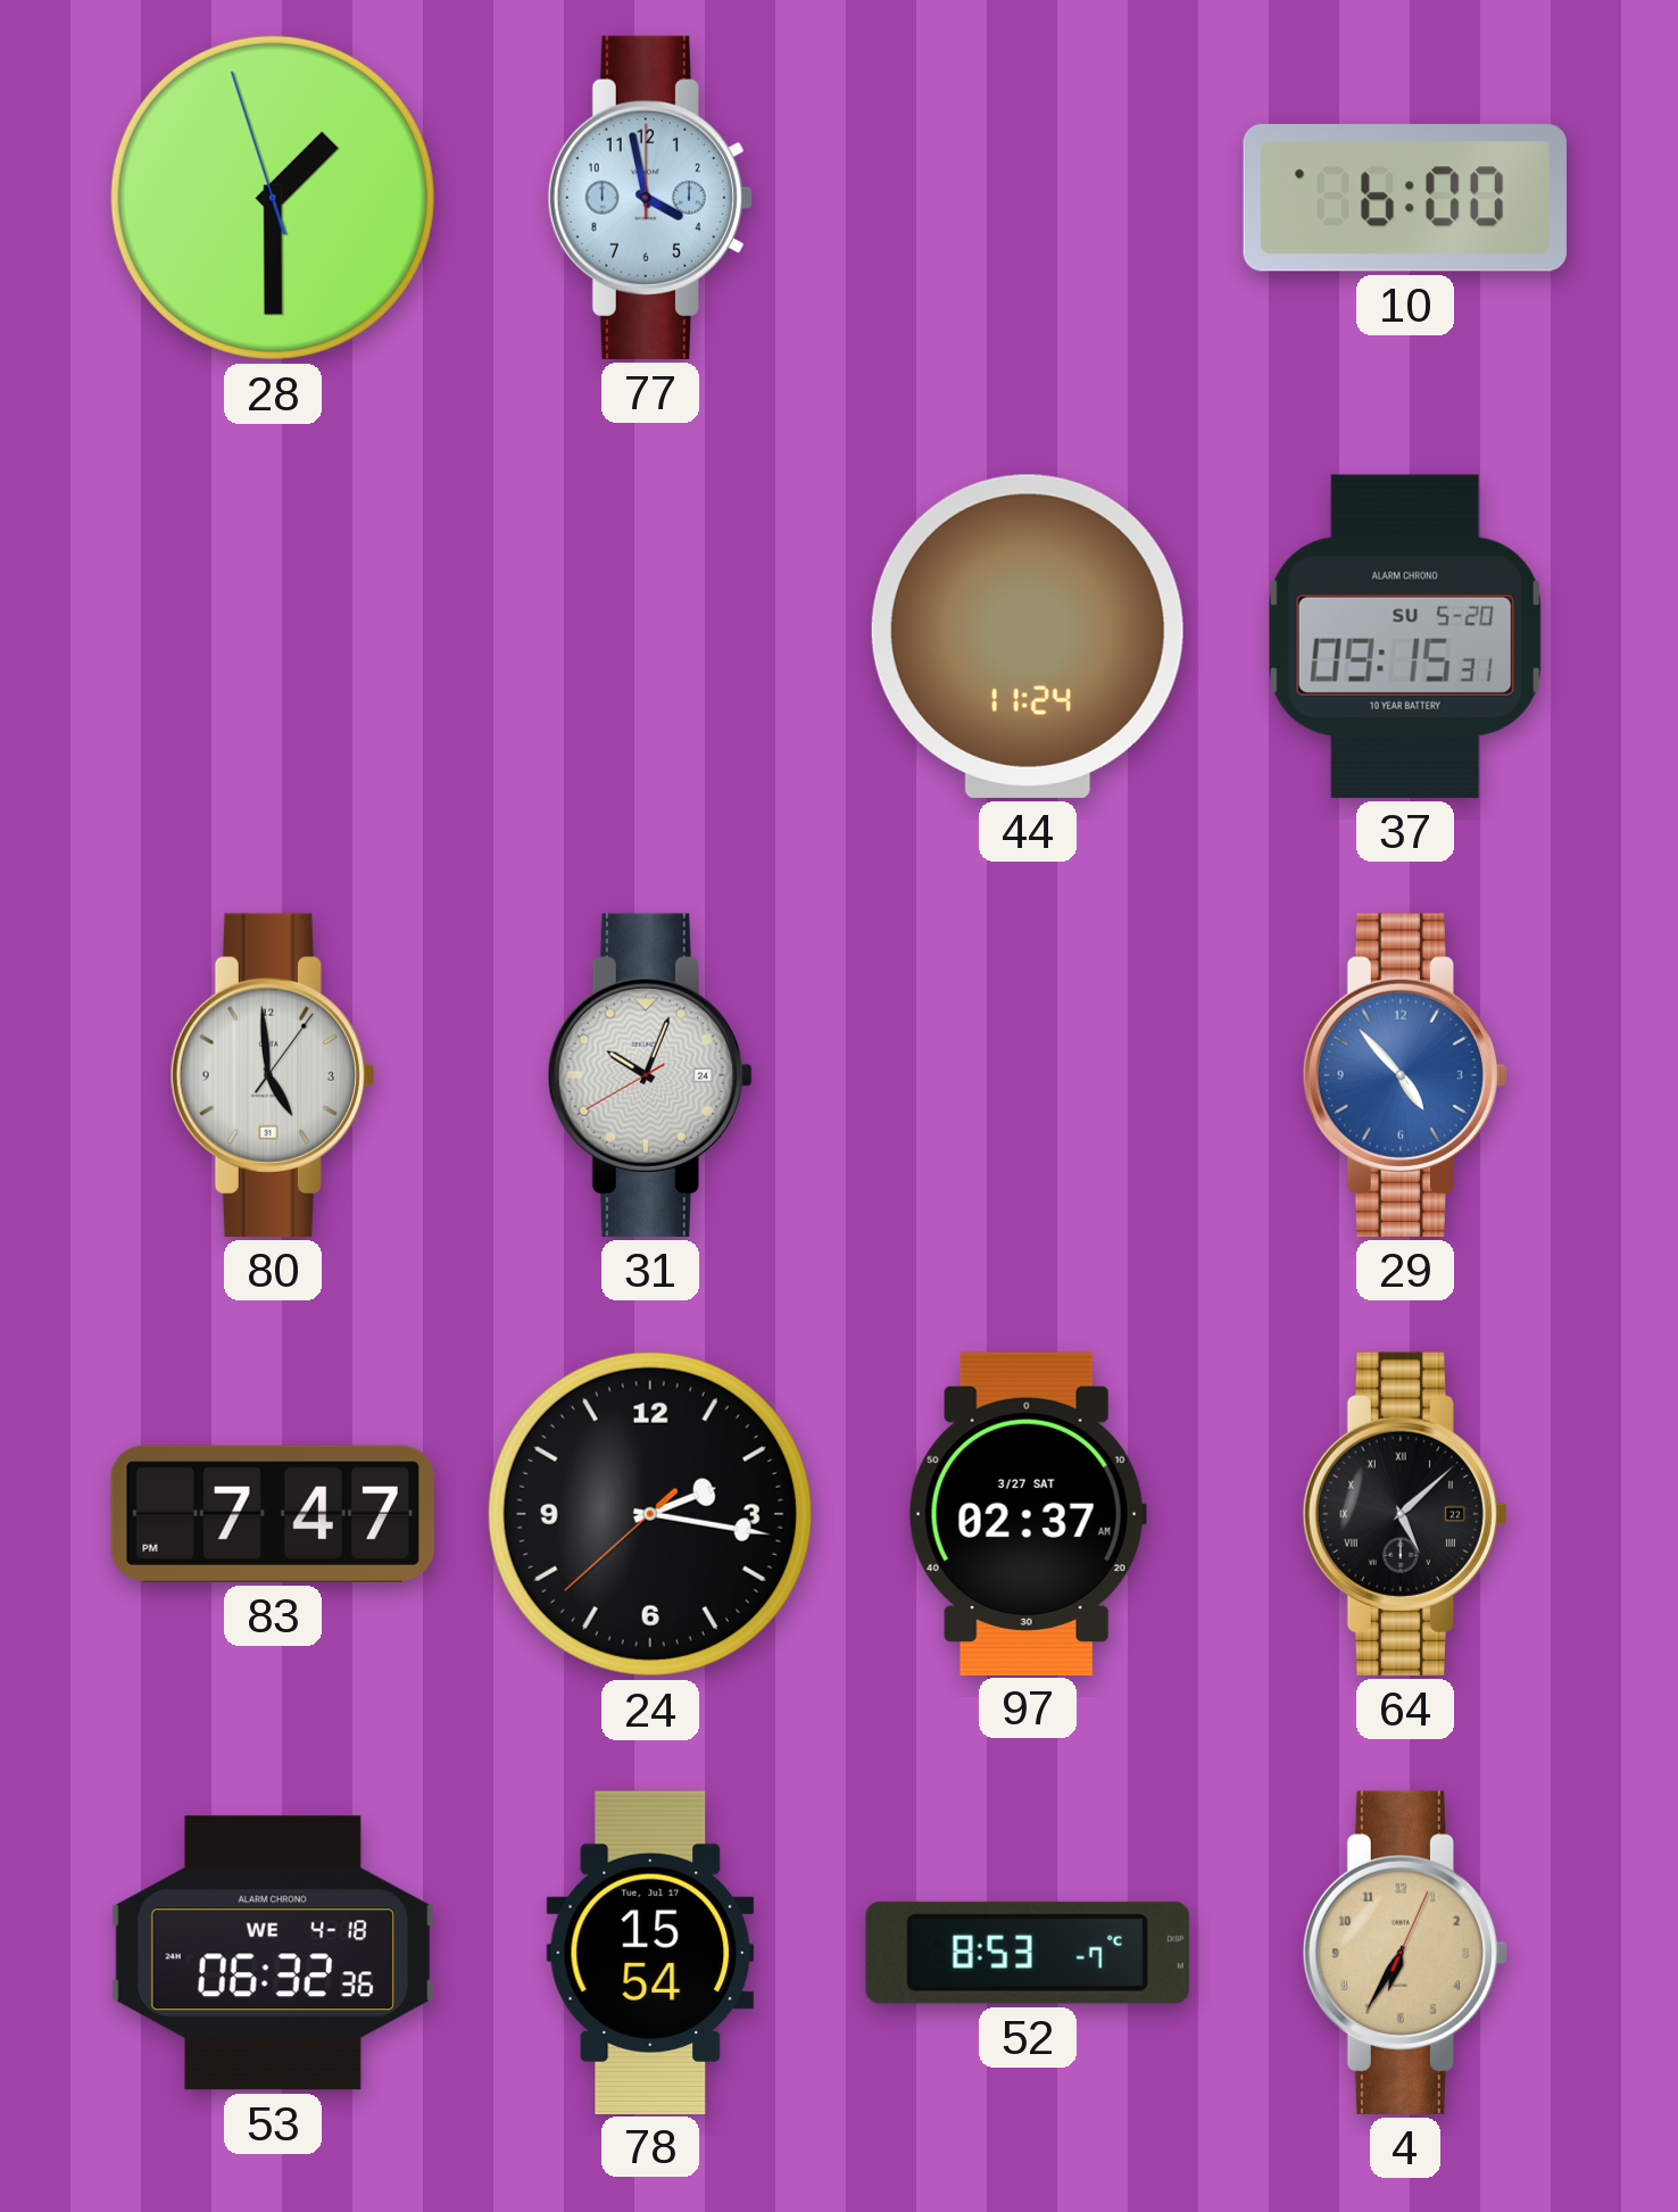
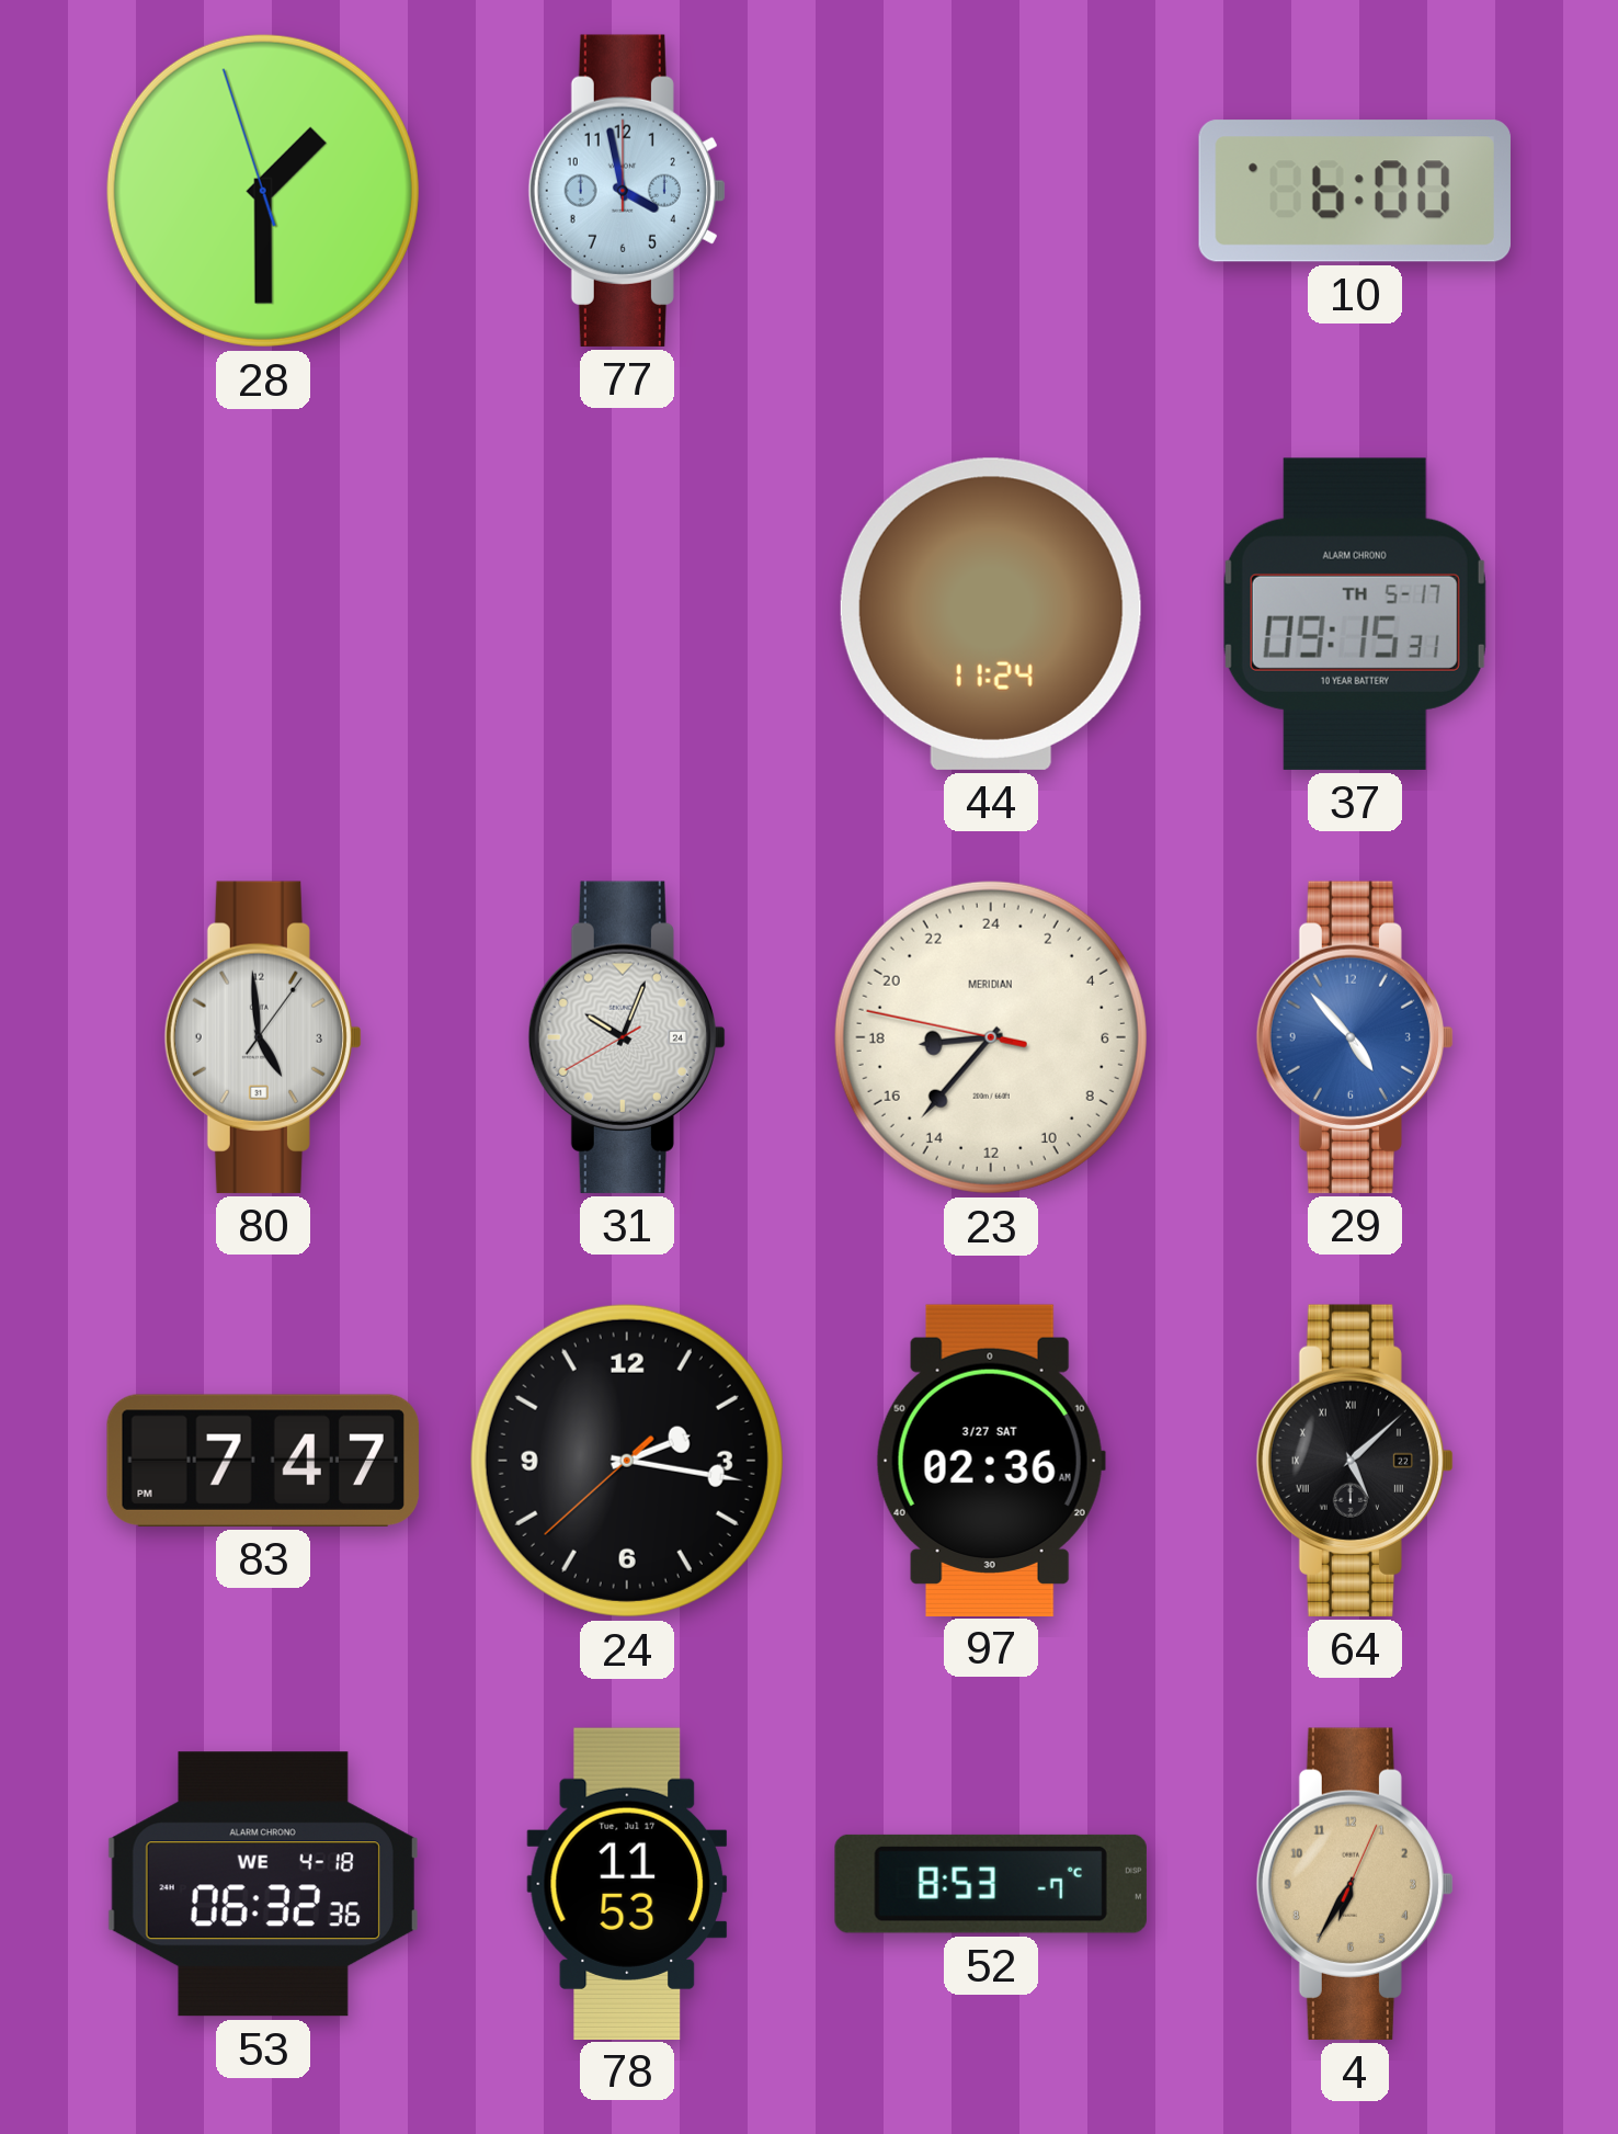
37 date: SU 5-20 -> TH 5-17 (1355, 614)
23: none -> 17:36 (991, 1037)
97: 02:37 -> 02:36 (991, 1460)
78: 15:54 -> 11:53 (627, 1883)
